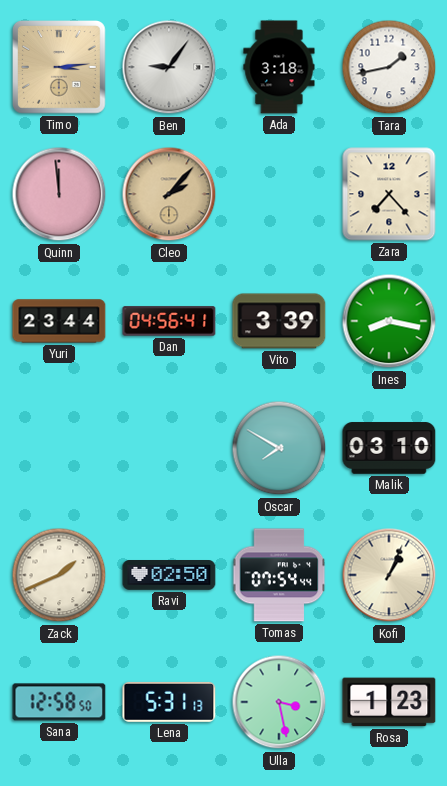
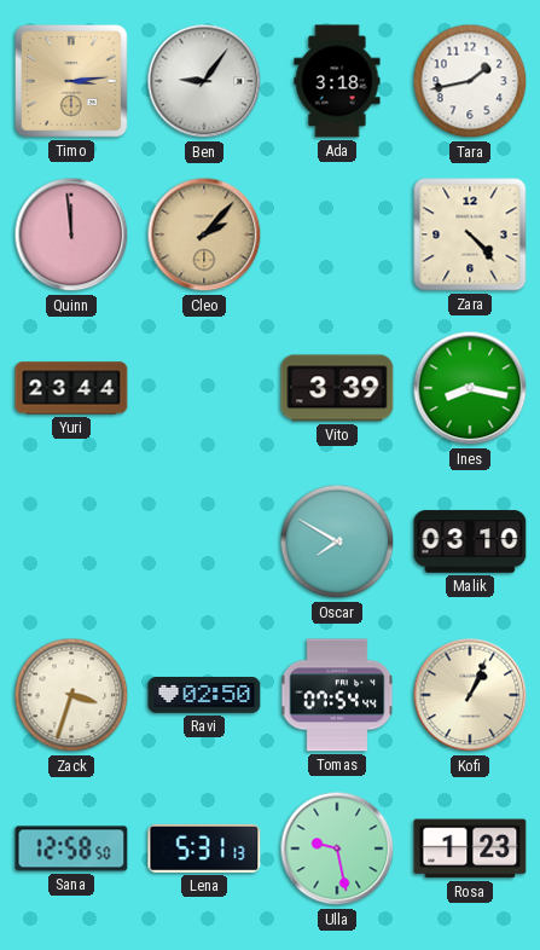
Zara: 7:23 -> 4:23 (470, 234)
Dan: 04:56 -> none (169, 321)
Zack: 1:41 -> 3:33 (71, 695)
Ulla: 3:28 -> 9:28 (337, 848)
